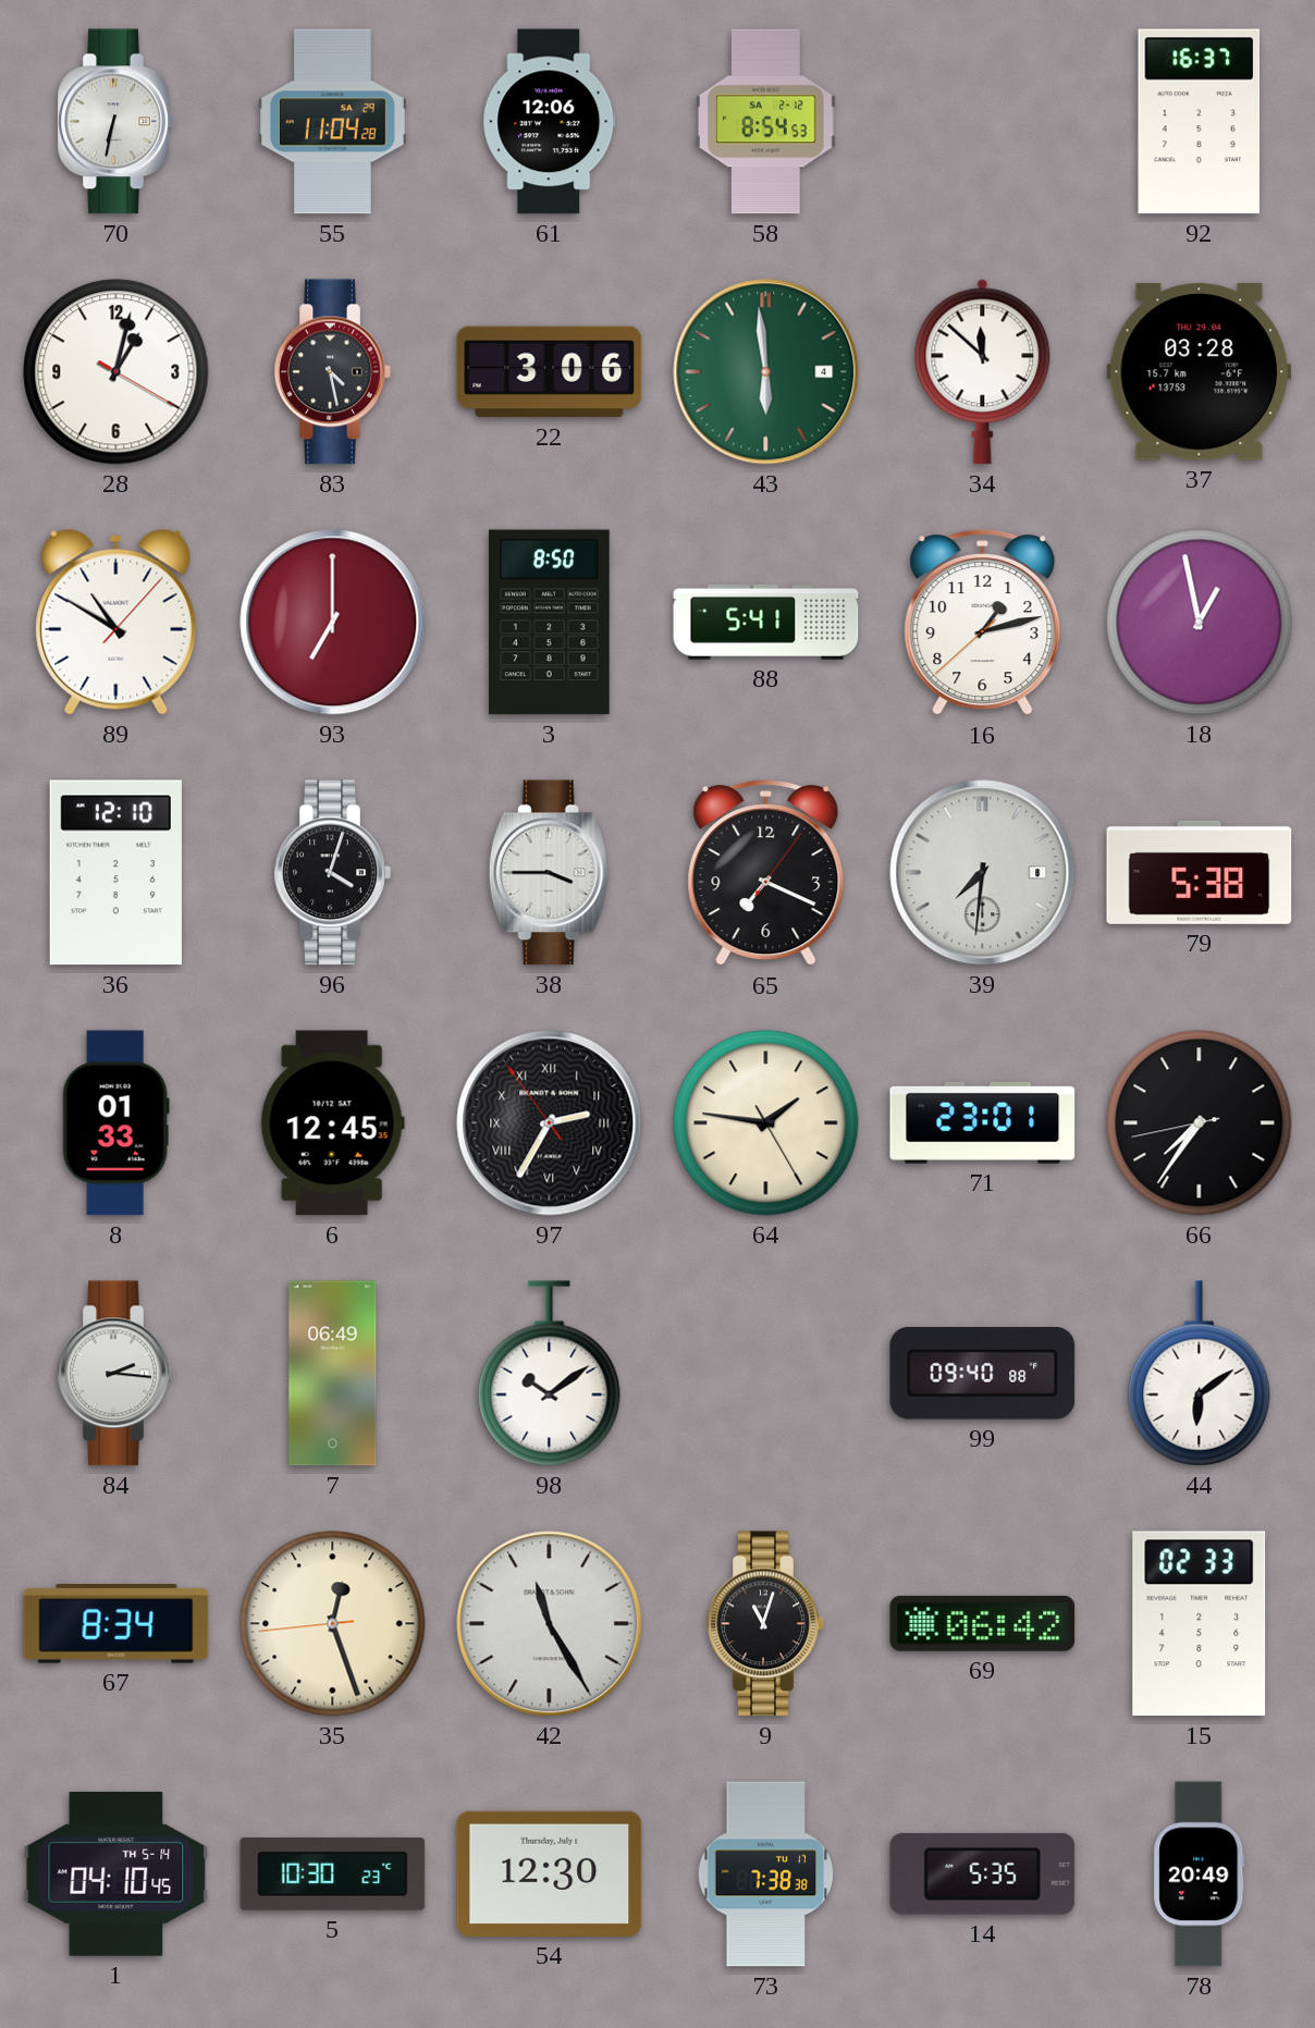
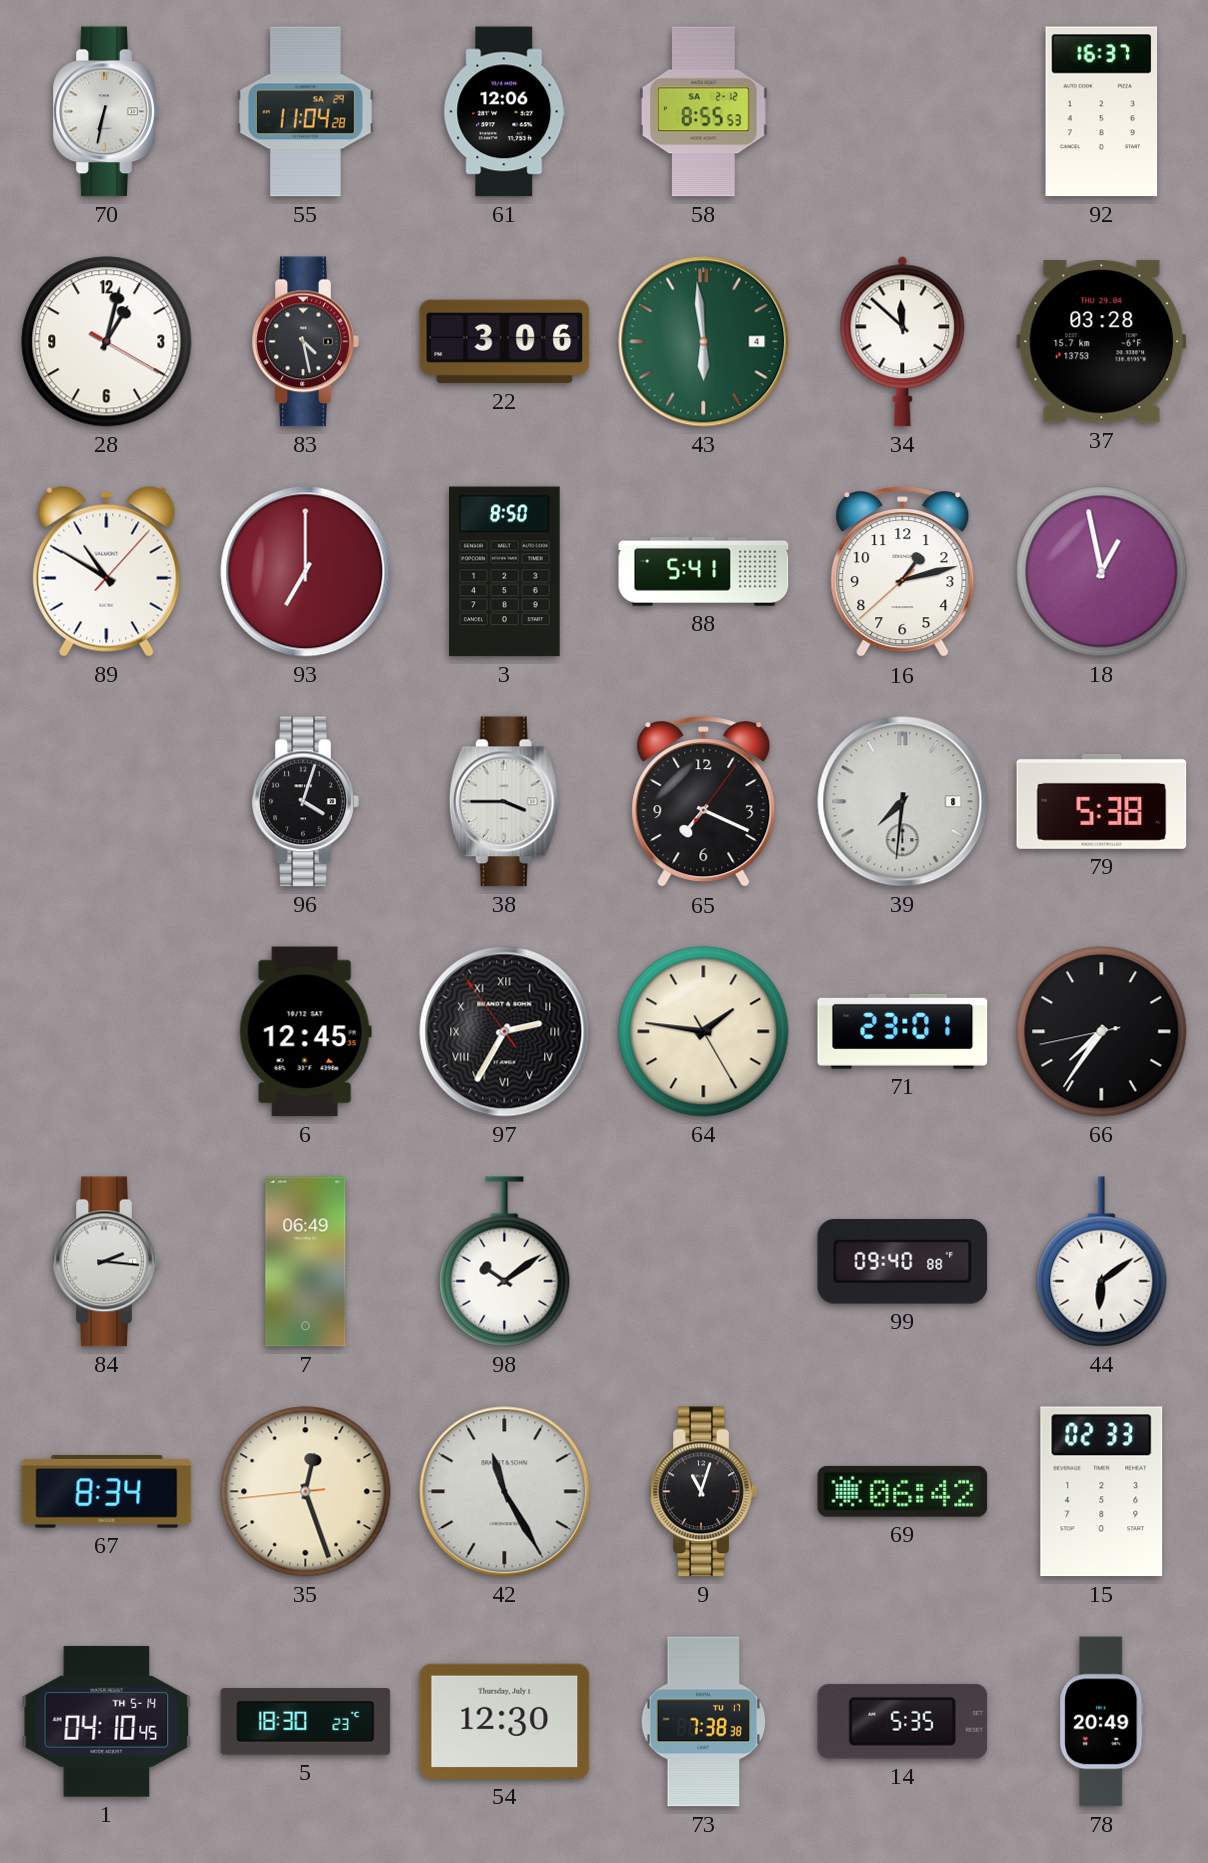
58: 8:54 -> 8:55 (704, 112)
36: 12:10 -> none (115, 873)
8: 01:33 -> none (115, 1123)
5: 10:30 -> 18:30 (306, 1722)
